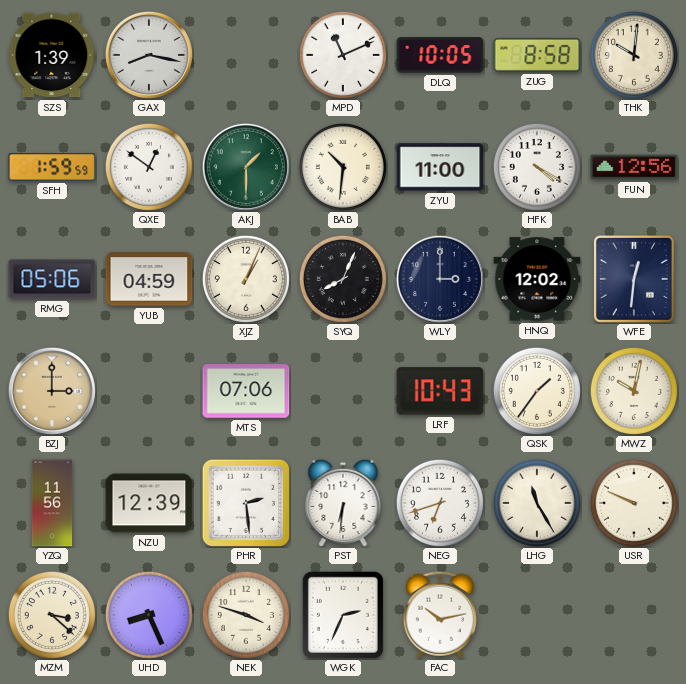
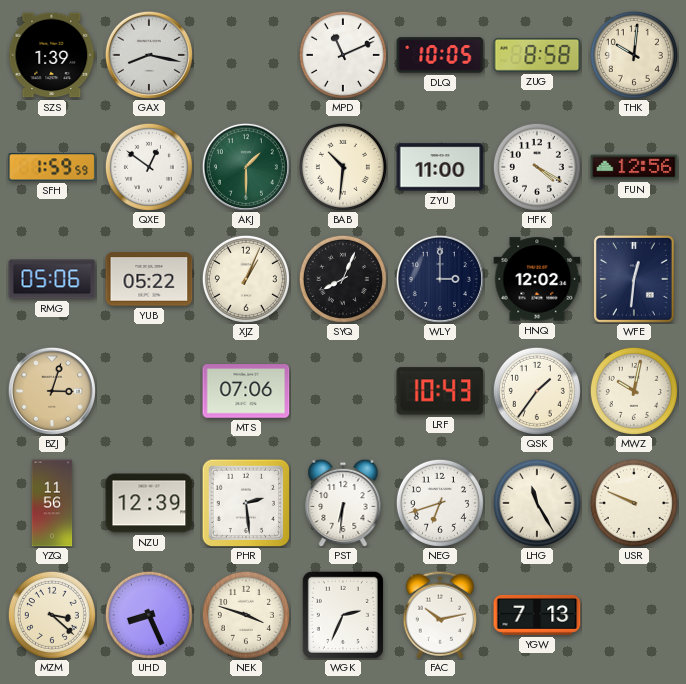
YUB: 04:59 -> 05:22 (149, 279)
BZJ: 3:00 -> 3:03 (52, 391)
YGW: none -> 7:13 (537, 615)
